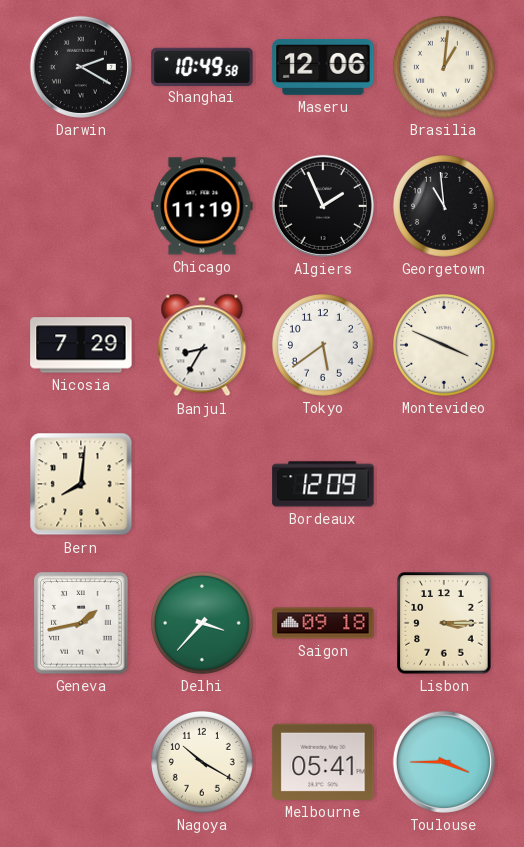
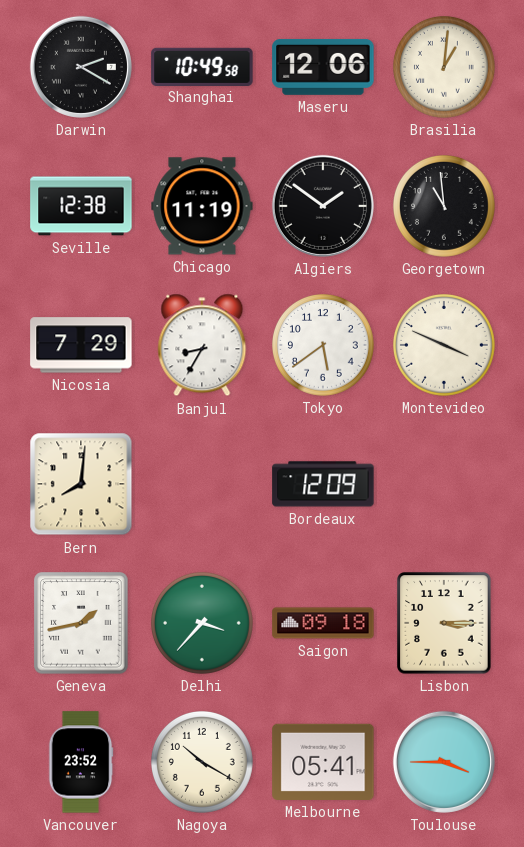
Seville: none -> 12:38 (81, 206)
Algiers: 1:56 -> 1:51 (323, 206)
Vancouver: none -> 23:52 (81, 762)
